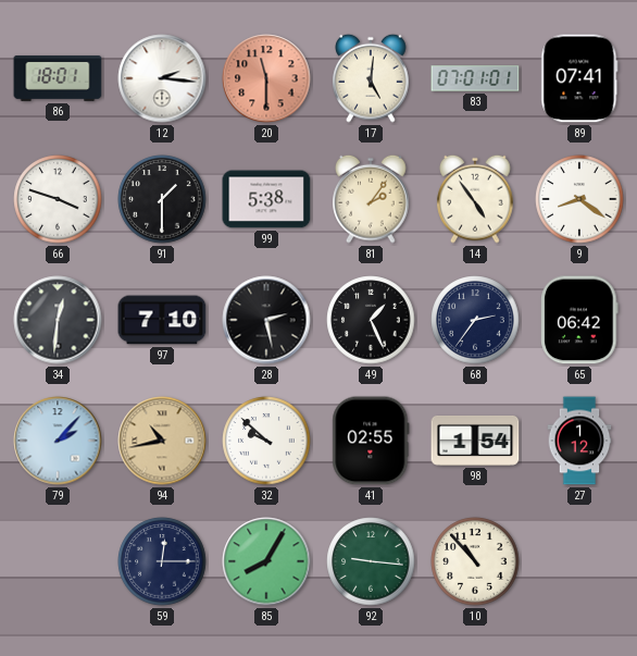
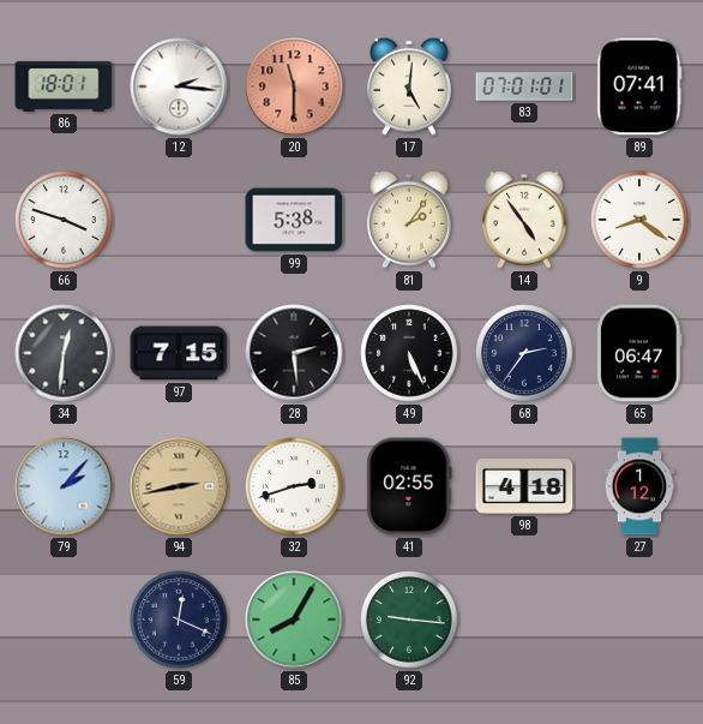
91: 1:30 -> none (162, 199)
97: 7:10 -> 7:15 (179, 353)
28: 2:28 -> 2:29 (294, 353)
49: 1:26 -> 5:26 (409, 353)
65: 06:42 -> 06:47 (639, 353)
94: 10:43 -> 2:43 (179, 486)
32: 9:52 -> 2:42 (294, 486)
98: 1:54 -> 4:18 (524, 486)
59: 12:15 -> 12:19 (179, 620)
10: 10:53 -> none (475, 561)
